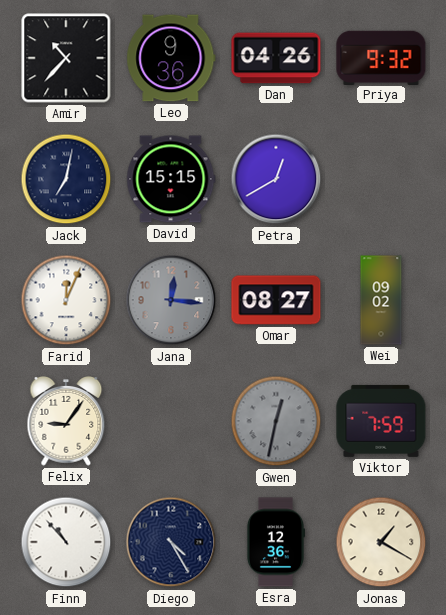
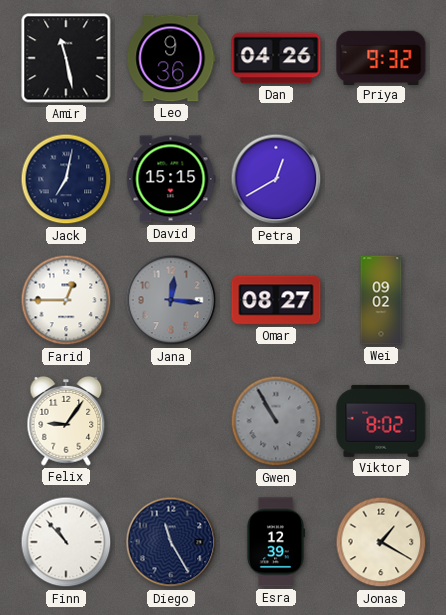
Amir: 10:37 -> 11:28 (66, 58)
Farid: 12:04 -> 12:45 (66, 300)
Gwen: 12:32 -> 10:55 (276, 421)
Viktor: 7:59 -> 8:02 (381, 421)
Diego: 4:25 -> 11:25 (171, 542)
Esra: 12:36 -> 12:39 (275, 542)
